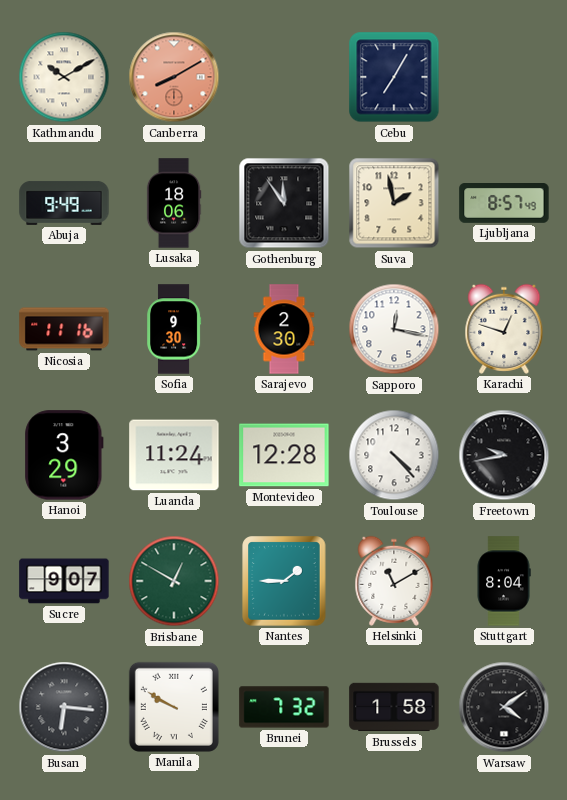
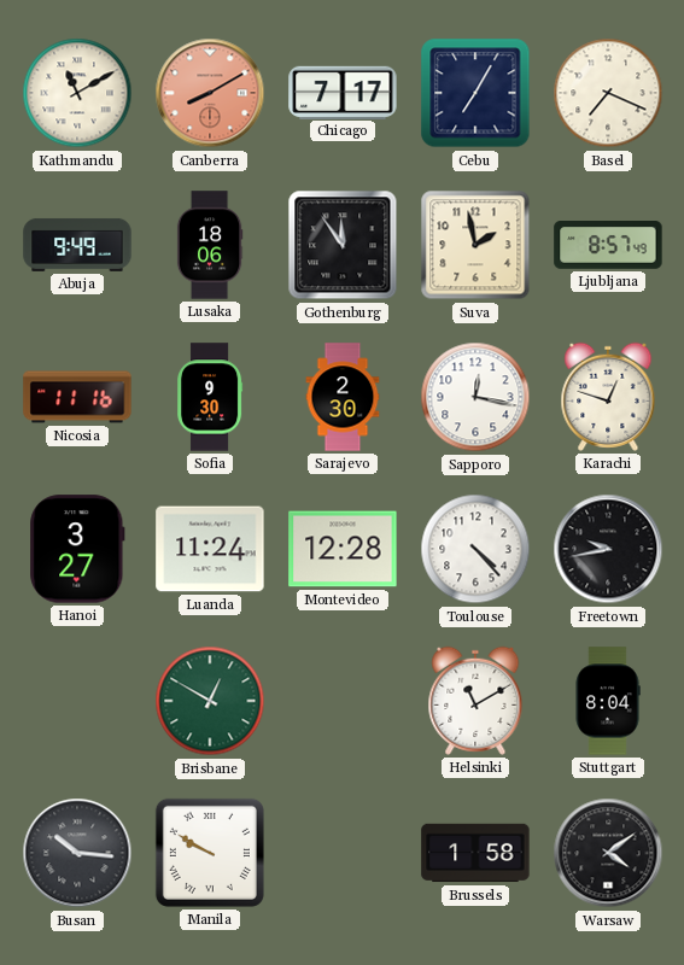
Kathmandu: 10:10 -> 11:10 (77, 93)
Chicago: none -> 7:17 (343, 92)
Basel: none -> 7:19 (608, 93)
Hanoi: 3:29 -> 3:27 (77, 549)
Sucre: 9:07 -> none (64, 581)
Nantes: 1:45 -> none (284, 581)
Busan: 6:16 -> 10:16 (77, 853)
Brunei: 7:32 -> none (284, 707)
